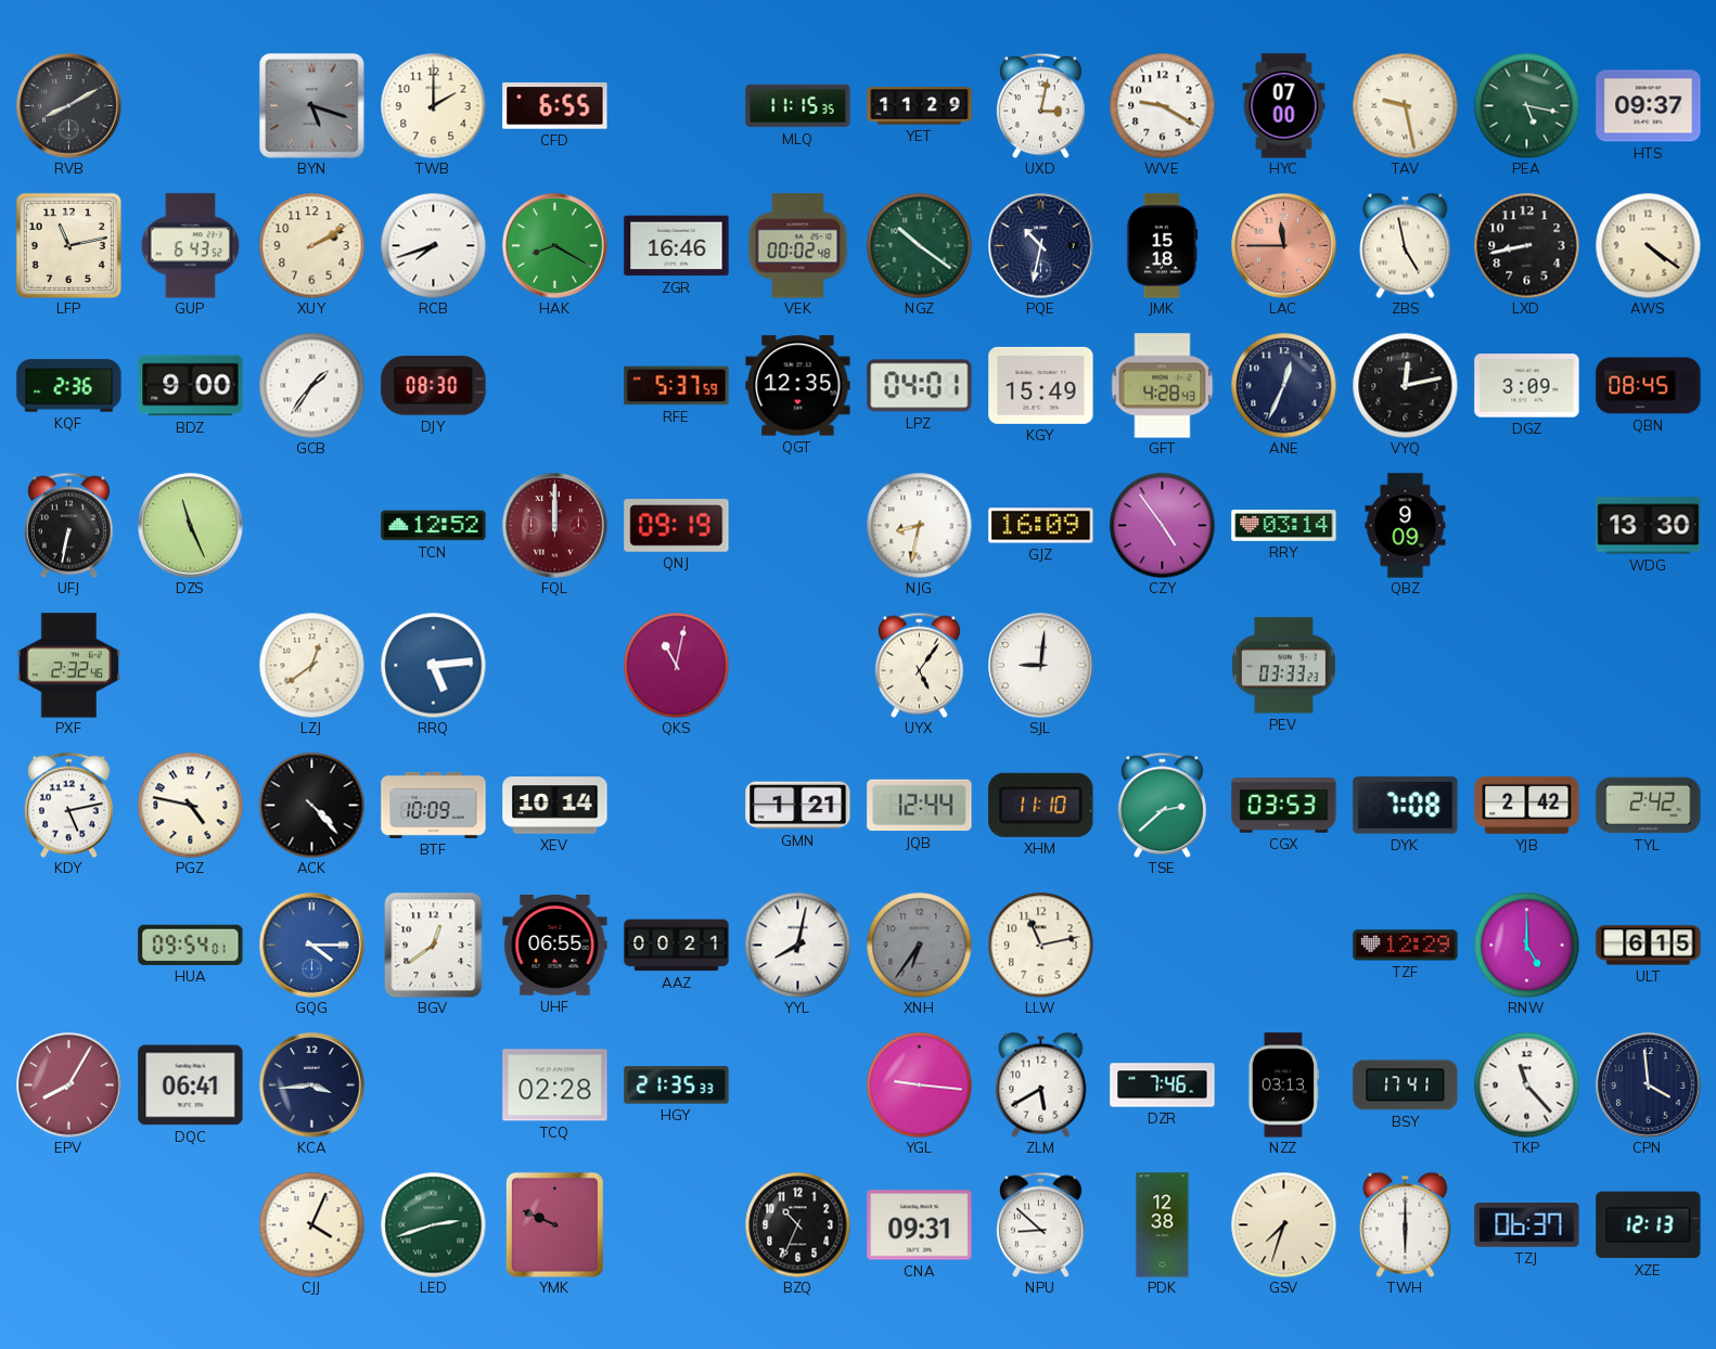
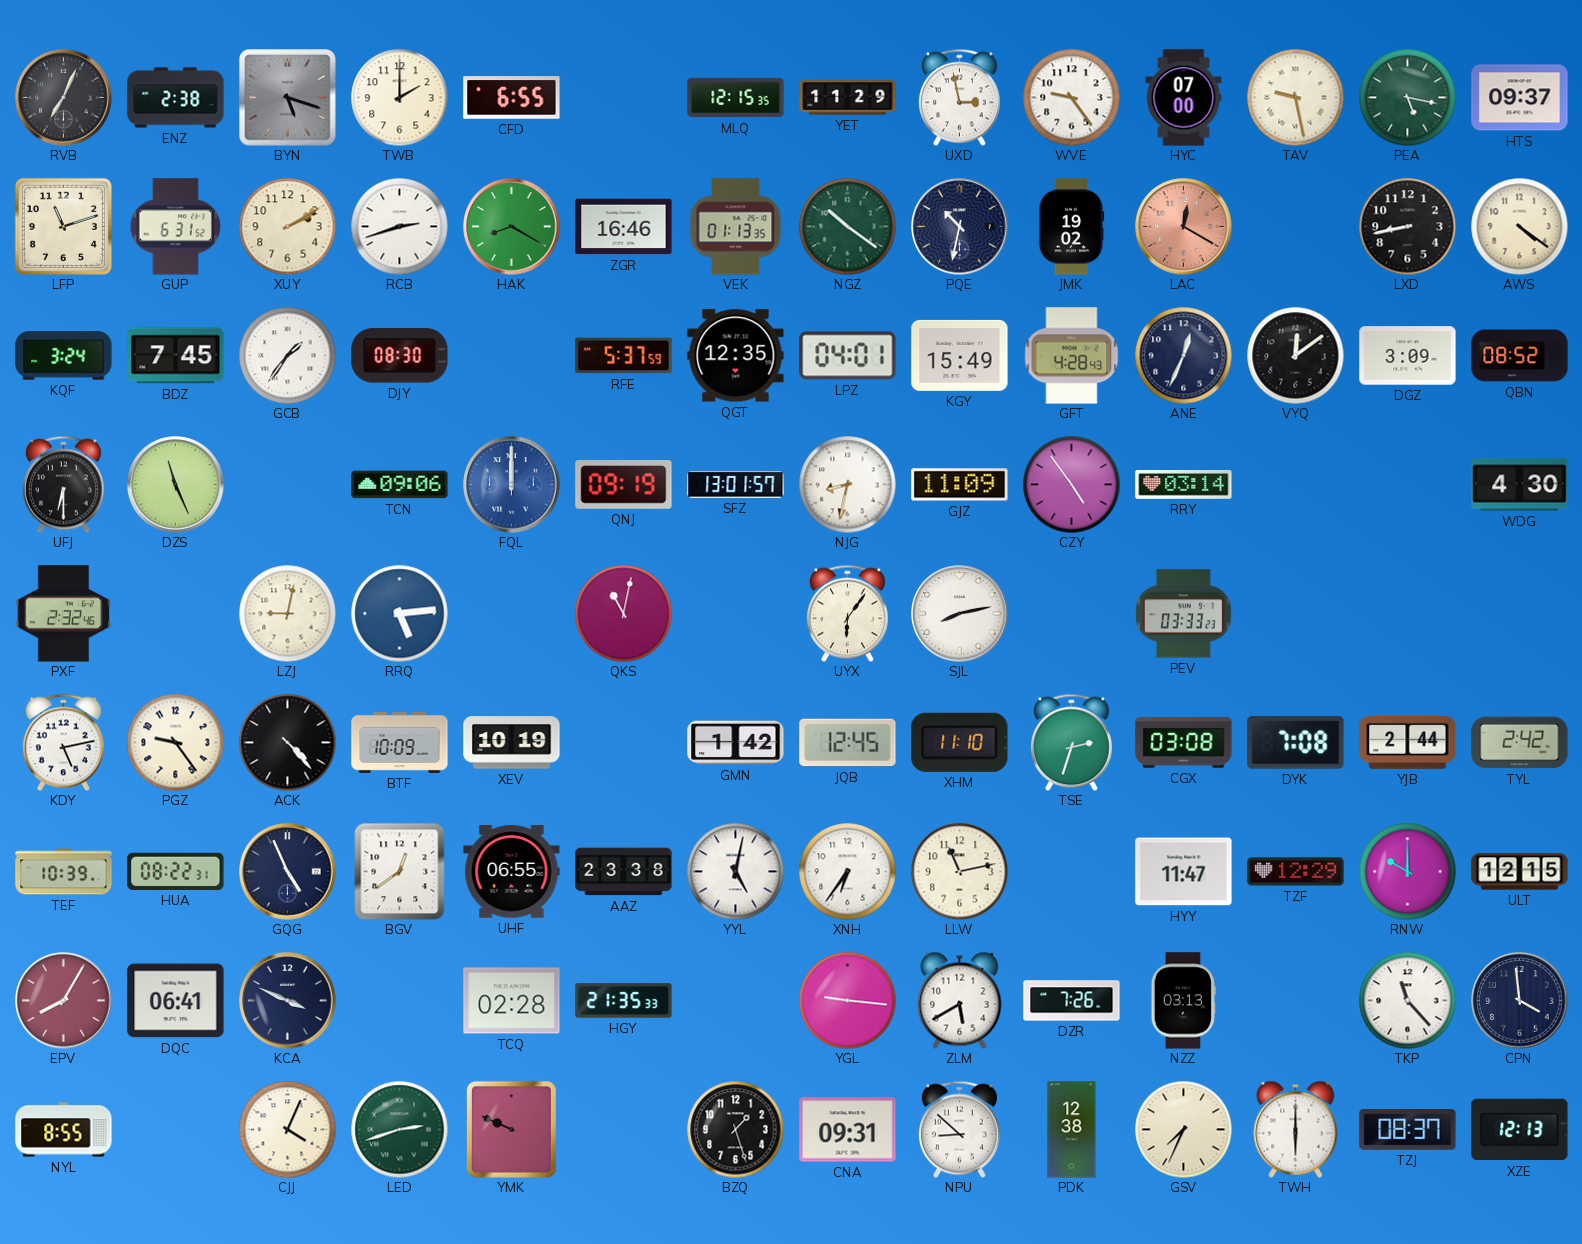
RVB: 8:10 -> 7:04 (64, 98)
ENZ: none -> 2:38 (176, 98)
MLQ: 11:15 -> 12:15 (736, 98)
UXD: 3:02 -> 2:58 (959, 97)
WVE: 9:20 -> 9:24 (1071, 97)
LFP: 11:13 -> 11:12 (63, 226)
GUP: 6:43 -> 6:31 (176, 227)
RCB: 7:42 -> 2:42 (399, 226)
VEK: 00:02 -> 01:13 (736, 227)
JMK: 15:18 -> 19:02 (1071, 227)
LAC: 11:45 -> 12:20 (1184, 227)
ZBS: 4:58 -> none (1406, 245)
KQF: 2:36 -> 3:24 (64, 356)
BDZ: 9:00 -> 7:45 (176, 356)
VYQ: 12:13 -> 12:09 (1295, 355)
QBN: 08:45 -> 08:52 (1520, 356)
UFJ: 6:32 -> 6:30 (63, 484)
TCN: 12:52 -> 09:06 (400, 485)
FQL dial: burgundy -> blue (512, 485)
SFZ: none -> 13:01 (736, 485)
GJZ: 16:09 -> 11:09 (960, 485)
QBZ: 9:09 -> none (1406, 526)
WDG: 13:30 -> 4:30 (1520, 485)
LZJ: 12:39 -> 9:02 (287, 613)
UYX: 5:06 -> 6:06 (847, 613)
SJL: 9:01 -> 8:13 (960, 614)
PGZ: 4:47 -> 9:24 (175, 742)
XEV: 10:14 -> 10:19 (512, 743)
GMN: 1:21 -> 1:42 (736, 743)
JQB: 12:44 -> 12:45 (848, 743)
TSE: 2:38 -> 2:33 (1071, 742)
CGX: 03:53 -> 03:08 (1184, 743)
YJB: 2:42 -> 2:44 (1408, 742)
TEF: none -> 10:39 (64, 872)
HUA: 09:54 -> 08:22 (176, 871)
GQG: 4:15 -> 4:56 (288, 872)
GQG dial: blue -> navy (288, 872)
AAZ: 00:21 -> 23:38 (624, 872)
YYL: 8:02 -> 5:02 (735, 871)
XNH dial: grey -> white (847, 871)
HYY: none -> 11:47 (1184, 872)
RNW: 5:00 -> 10:00 (1407, 871)
ULT: 6:15 -> 12:15 (1520, 872)
KCA: 3:44 -> 3:49 (288, 1001)
DZR: 7:46 -> 7:26 (1072, 1001)
BSY: 17:41 -> none (1406, 1085)
NYL: none -> 8:55 (64, 1130)
BZQ: 10:34 -> 1:27 (735, 1129)
GSV: 7:33 -> 7:34 (1183, 1129)
TZJ: 06:37 -> 08:37 (1408, 1130)
